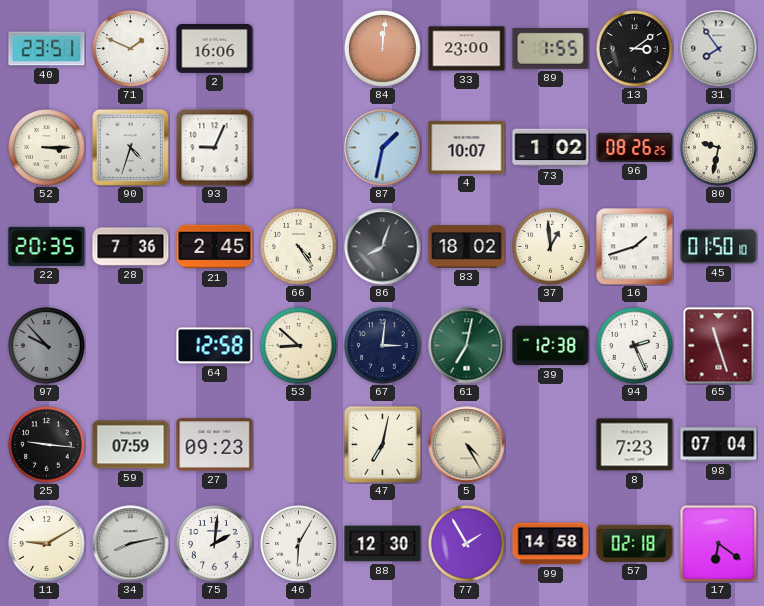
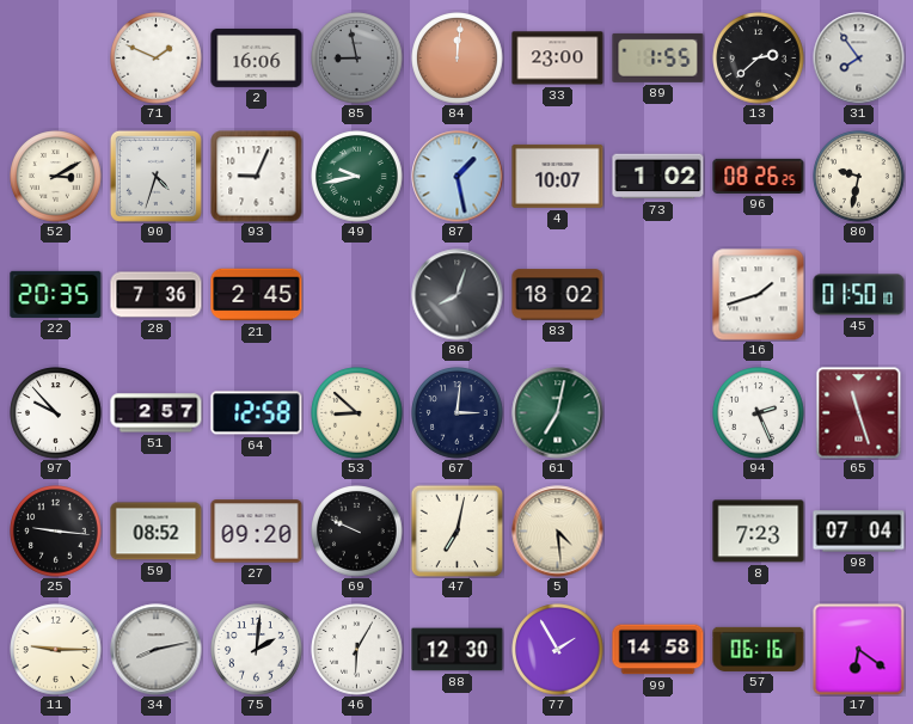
40: 23:51 -> none (47, 49)
85: none -> 8:58 (357, 59)
13: 3:09 -> 2:38 (759, 59)
52: 3:15 -> 3:10 (56, 177)
49: none -> 9:43 (357, 177)
87: 1:32 -> 1:28 (458, 177)
66: 4:24 -> none (299, 247)
37: 12:59 -> none (551, 247)
97 dial: grey -> white (56, 413)
51: none -> 2:57 (157, 413)
39: 12:38 -> none (551, 346)
59: 07:59 -> 08:52 (157, 532)
27: 09:23 -> 09:20 (257, 532)
69: none -> 9:49 (357, 532)
5: 4:25 -> 4:29 (558, 532)
11: 9:10 -> 9:15 (56, 650)
57: 02:18 -> 06:16 (759, 649)
